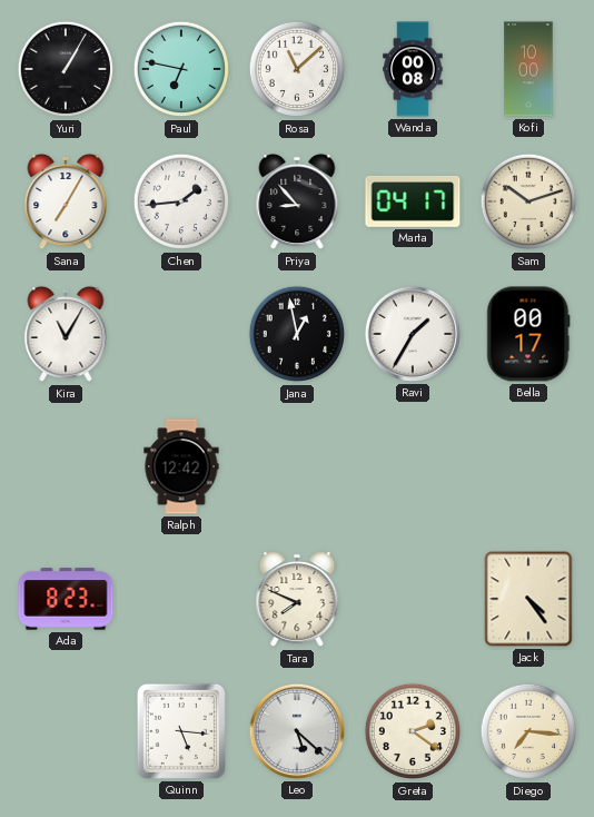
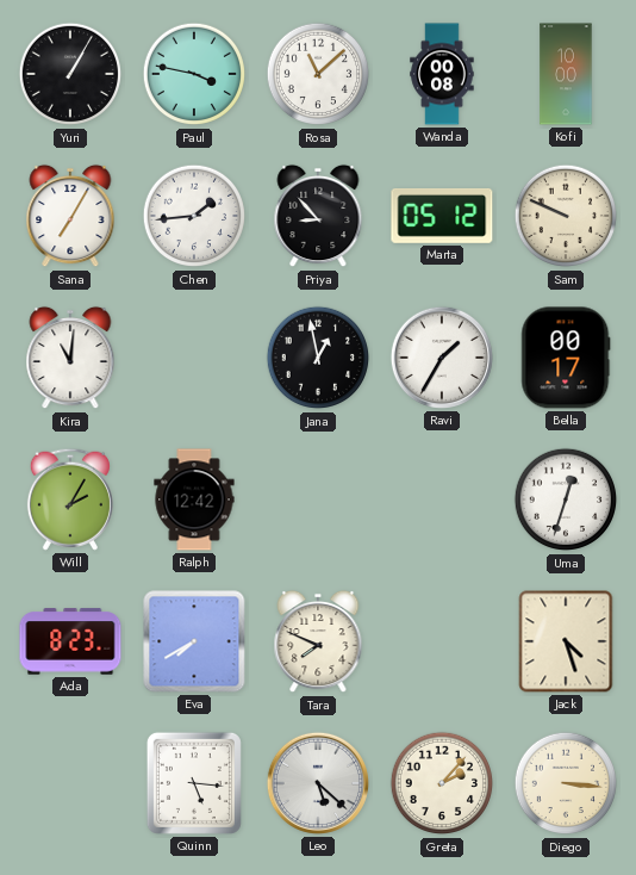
Paul: 6:47 -> 3:47 (194, 74)
Marta: 04:17 -> 05:12 (442, 216)
Sam: 10:12 -> 9:49 (566, 216)
Kira: 11:05 -> 11:01 (70, 358)
Will: none -> 2:05 (70, 499)
Uma: none -> 12:33 (566, 499)
Eva: none -> 7:40 (194, 641)
Jack: 4:24 -> 4:27 (566, 641)
Greta: 2:21 -> 2:07 (442, 783)
Diego: 7:16 -> 3:16 (566, 783)
